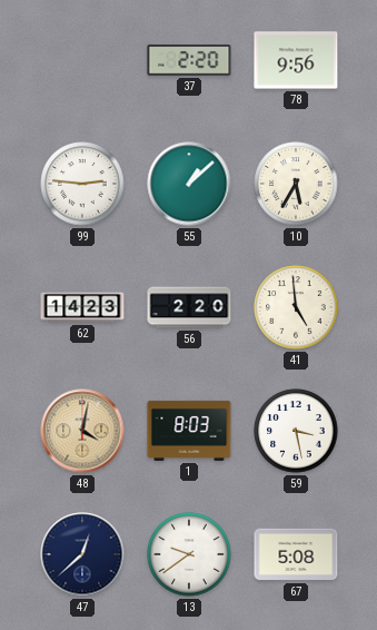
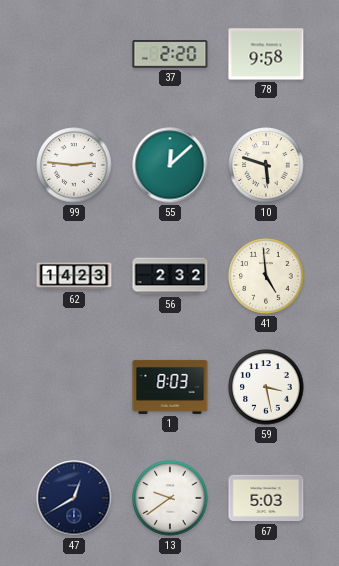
78: 9:56 -> 9:58 (266, 54)
55: 1:08 -> 12:08 (170, 165)
10: 5:35 -> 5:48 (266, 165)
56: 2:20 -> 2:32 (170, 276)
48: 4:02 -> none (82, 431)
47: 12:38 -> 12:40 (74, 498)
67: 5:08 -> 5:03 (266, 498)
